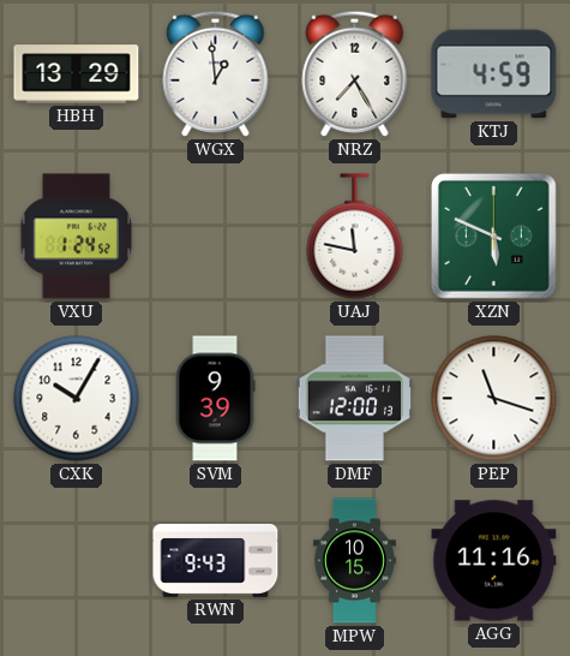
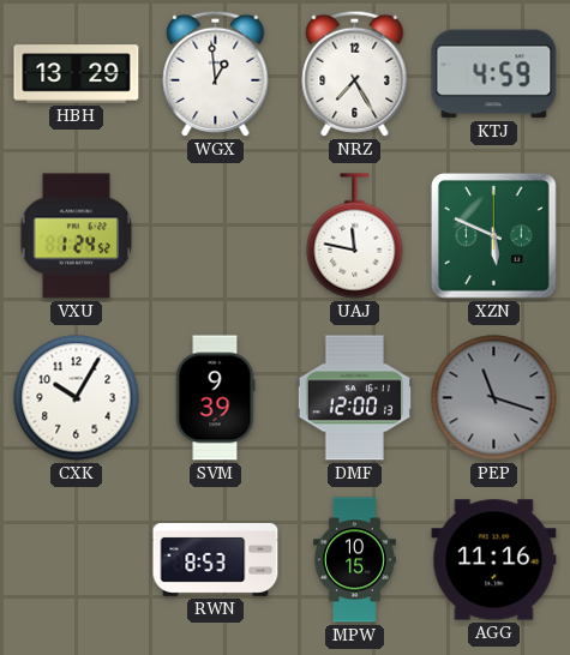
PEP dial: white -> grey (494, 398)
RWN: 9:43 -> 8:53 (216, 559)
